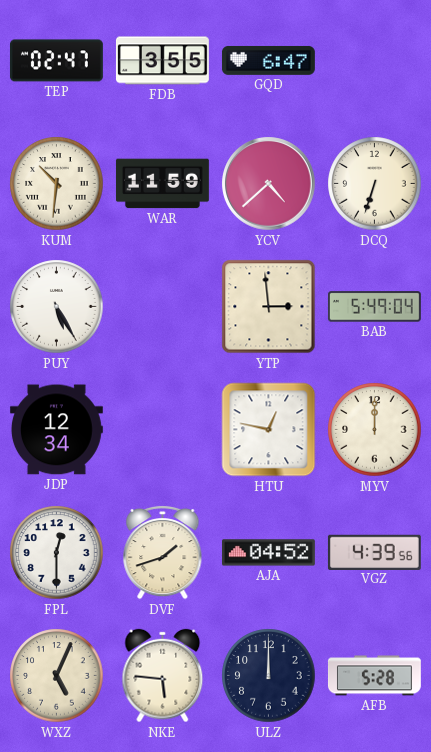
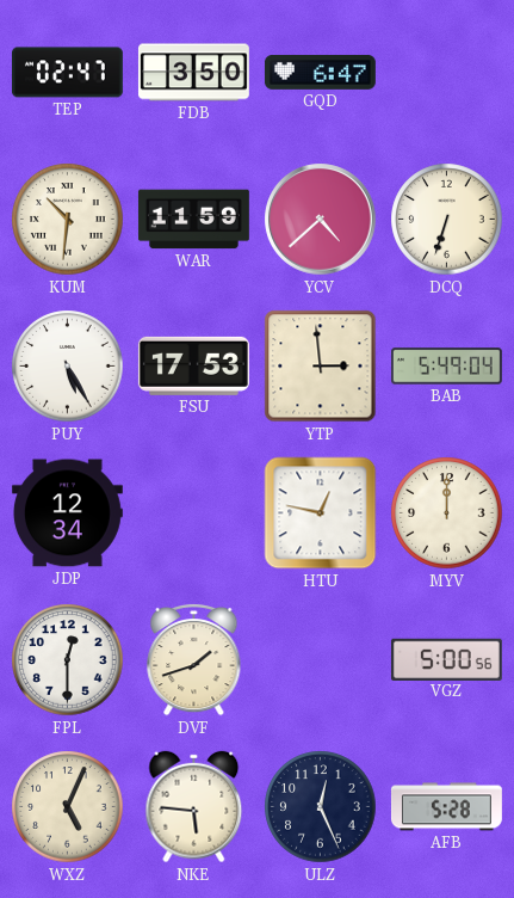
FDB: 3:55 -> 3:50 (193, 73)
FSU: none -> 17:53 (193, 365)
AJA: 04:52 -> none (268, 553)
VGZ: 4:39 -> 5:00 (446, 659)
ULZ: 12:00 -> 12:26 (321, 807)
